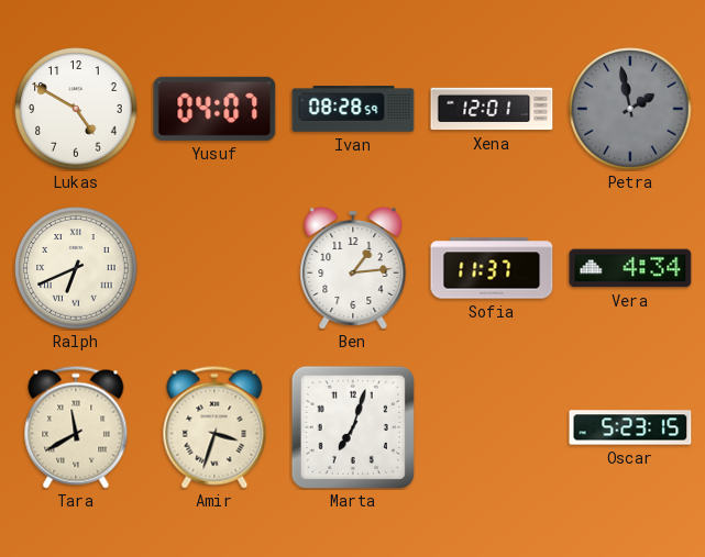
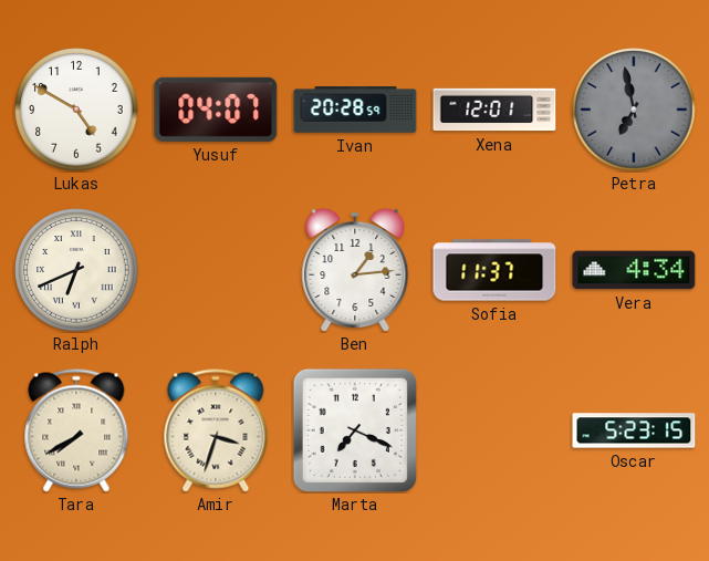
Ivan: 08:28 -> 20:28 (355, 110)
Petra: 1:58 -> 6:58 (634, 110)
Tara: 11:40 -> 7:40 (76, 430)
Marta: 7:03 -> 7:19 (355, 430)
